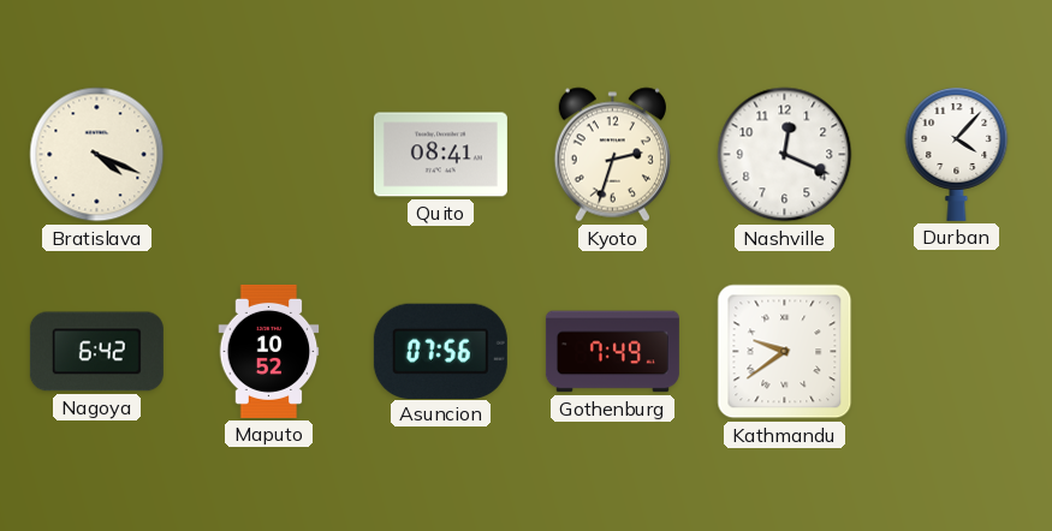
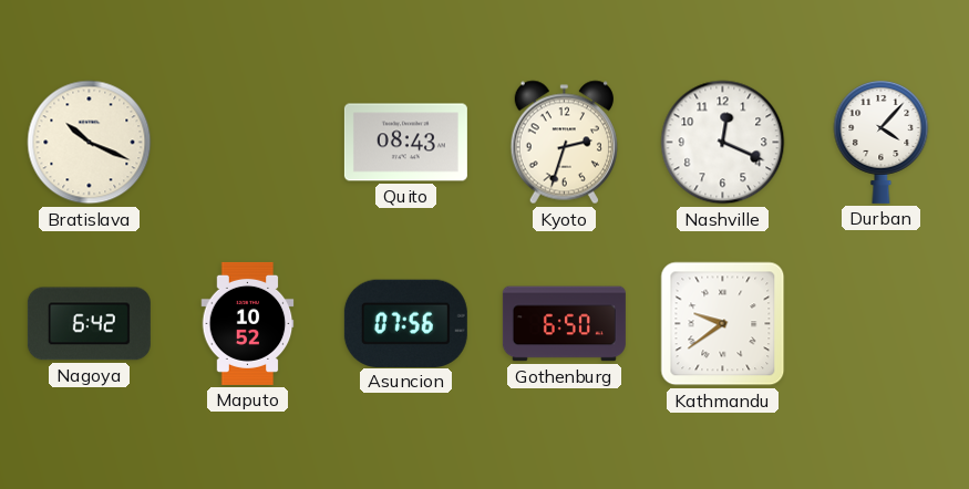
Bratislava: 4:19 -> 10:19 (90, 143)
Quito: 08:41 -> 08:43 (405, 143)
Gothenburg: 7:49 -> 6:50 (564, 324)
